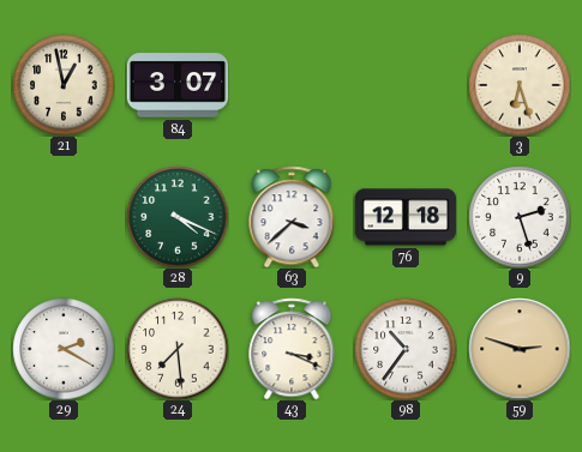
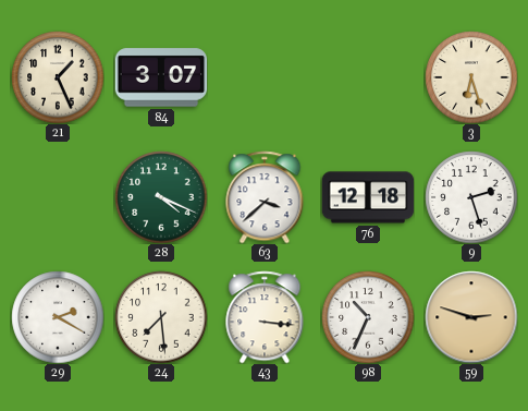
21: 12:58 -> 1:26 (58, 77)
43: 3:19 -> 3:16 (265, 317)
98: 10:36 -> 10:34 (368, 317)
